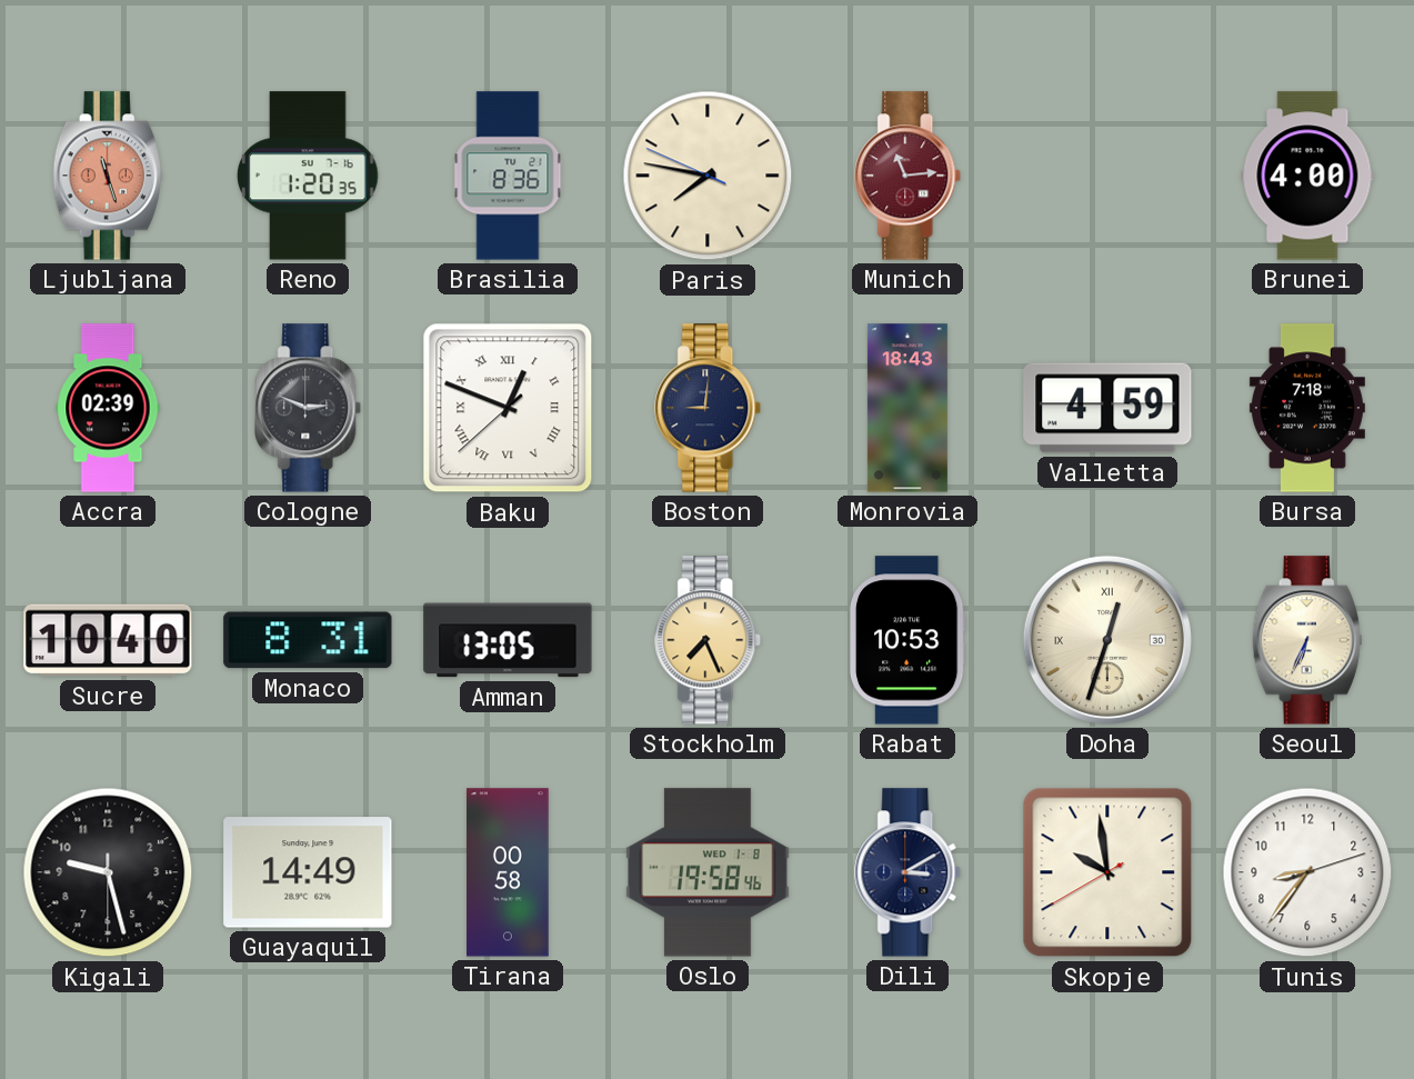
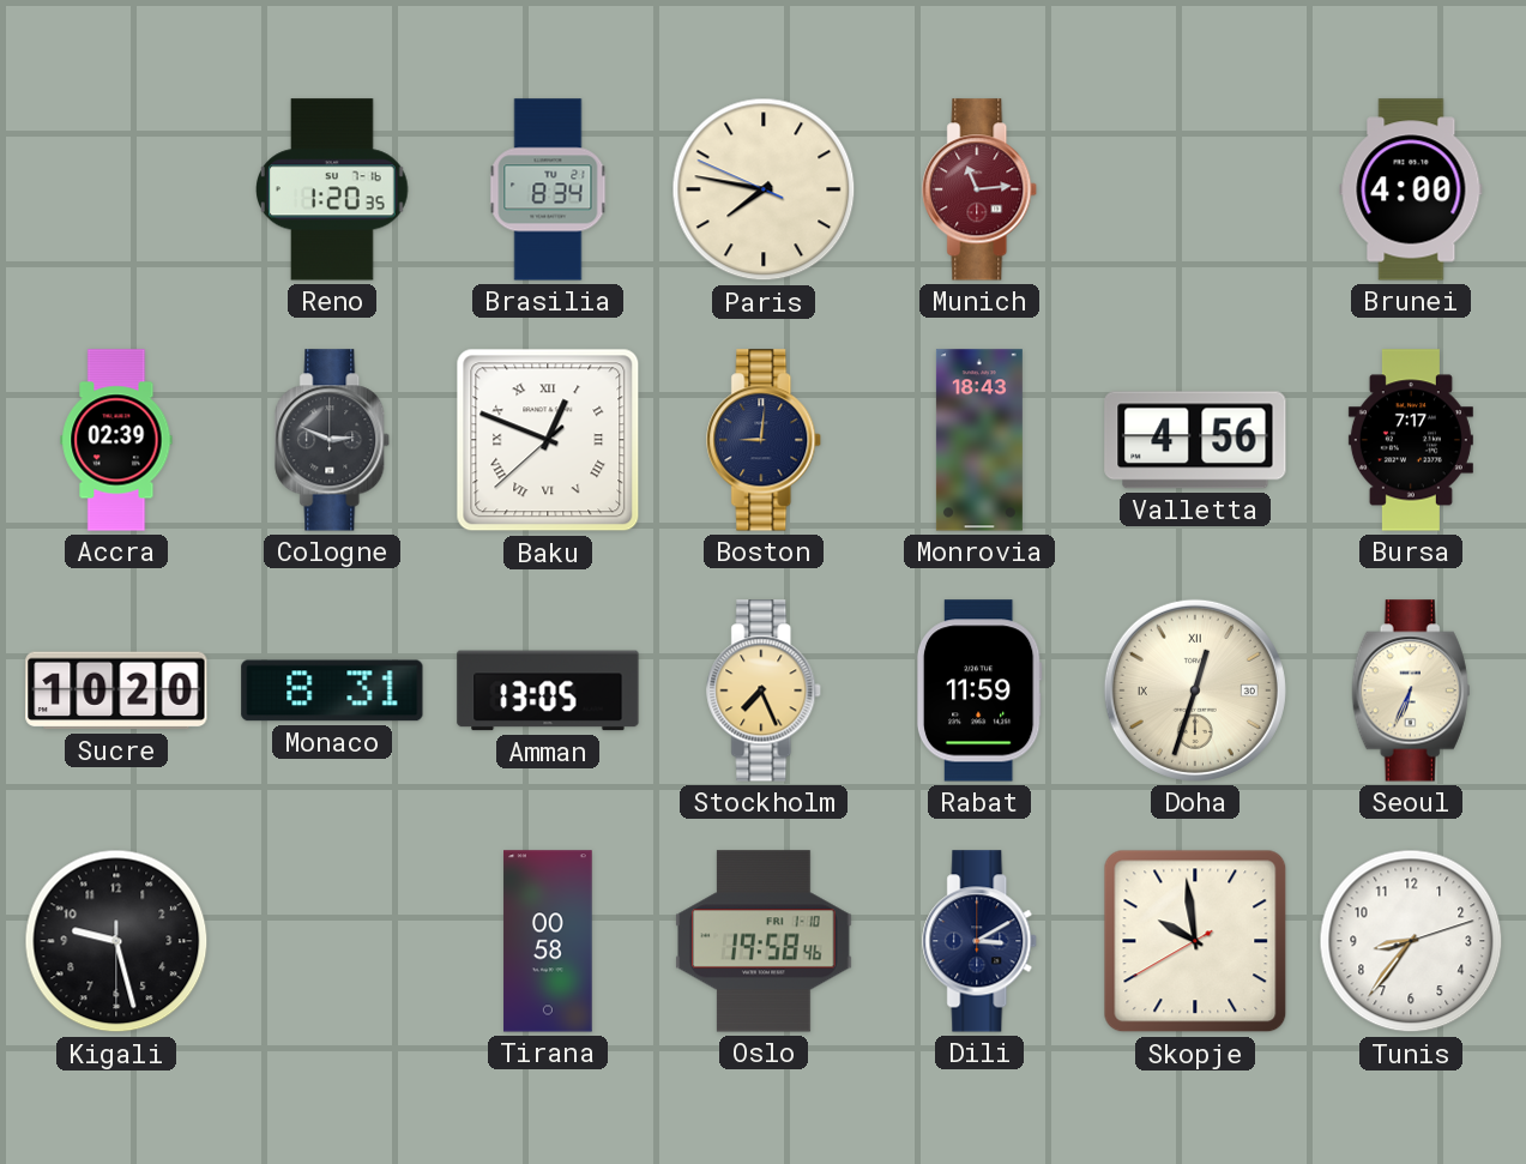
Ljubljana: 11:27 -> none (108, 176)
Brasilia: 8:36 -> 8:34 (548, 189)
Valletta: 4:59 -> 4:56 (1195, 440)
Bursa: 7:18 -> 7:17 (1411, 440)
Sucre: 10:40 -> 10:20 (116, 690)
Rabat: 10:53 -> 11:59 (979, 690)
Guayaquil: 14:49 -> none (308, 872)
Oslo date: WED 1-8 -> FRI 1-10 (764, 941)
